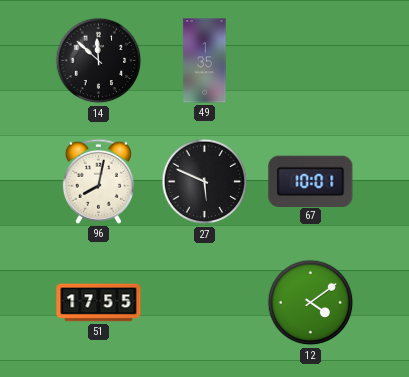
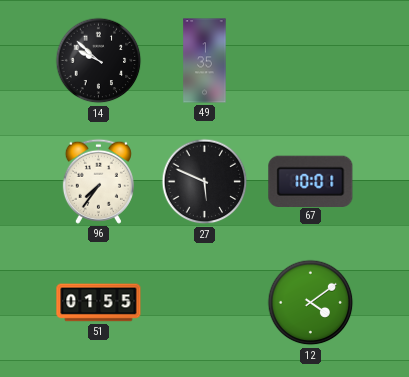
14: 11:52 -> 9:52 (99, 61)
96: 8:02 -> 7:36 (98, 181)
51: 17:55 -> 01:55 (99, 303)
